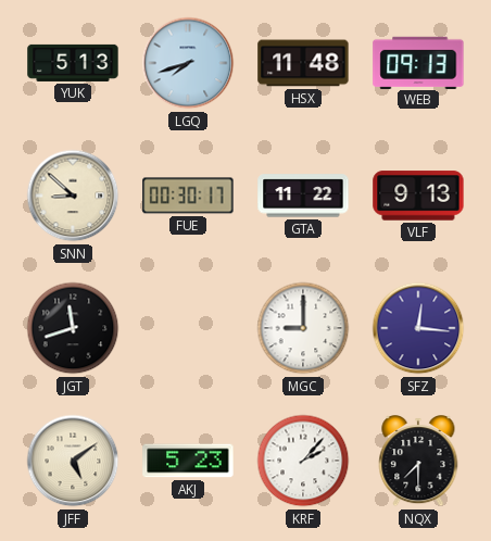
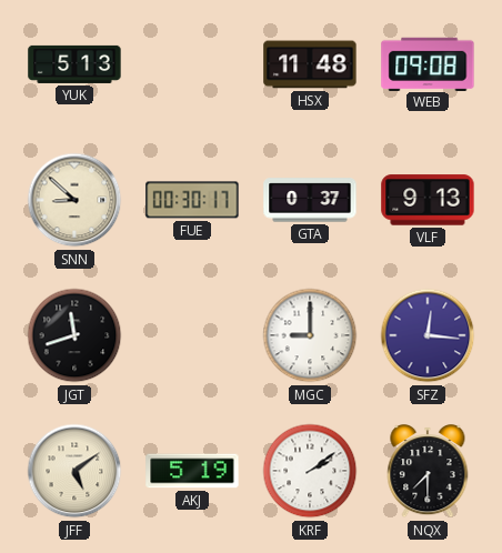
LGQ: 7:42 -> none (188, 63)
WEB: 09:13 -> 09:08 (428, 63)
GTA: 11:22 -> 0:37 (310, 200)
AKJ: 5:23 -> 5:19 (192, 471)
KRF: 2:07 -> 2:09 (310, 471)
